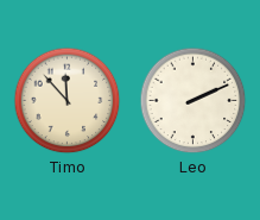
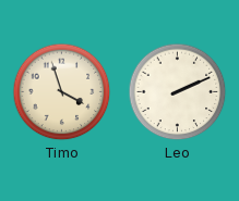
Timo: 11:53 -> 3:57 (62, 92)
